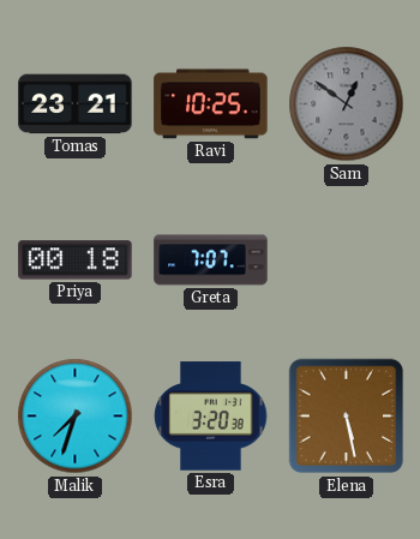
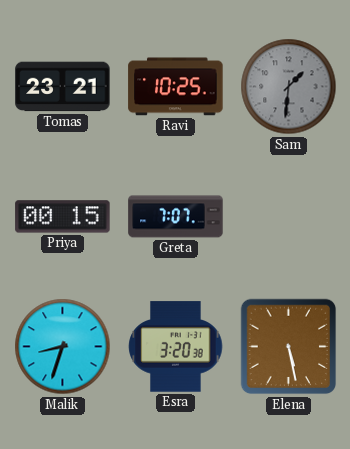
Sam: 12:51 -> 1:31 (289, 87)
Priya: 00:18 -> 00:15 (63, 217)
Malik: 7:33 -> 8:33 (63, 347)
